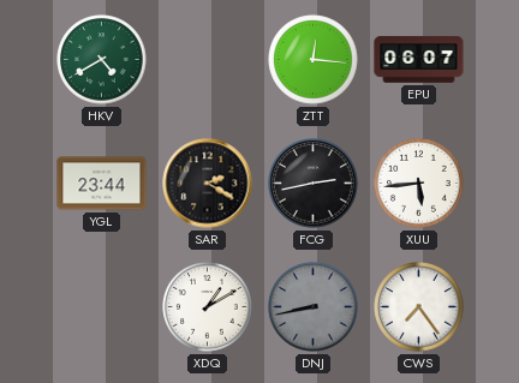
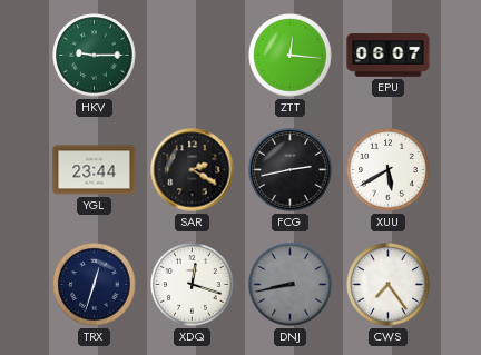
HKV: 4:40 -> 9:15 (95, 56)
XUU: 5:44 -> 5:40 (389, 170)
TRX: none -> 12:33 (95, 285)
XDQ: 1:10 -> 12:18 (193, 285)
